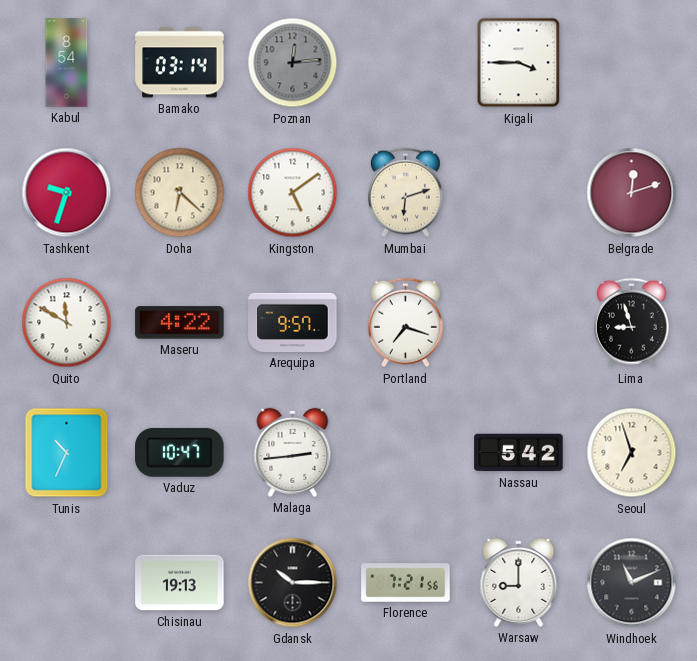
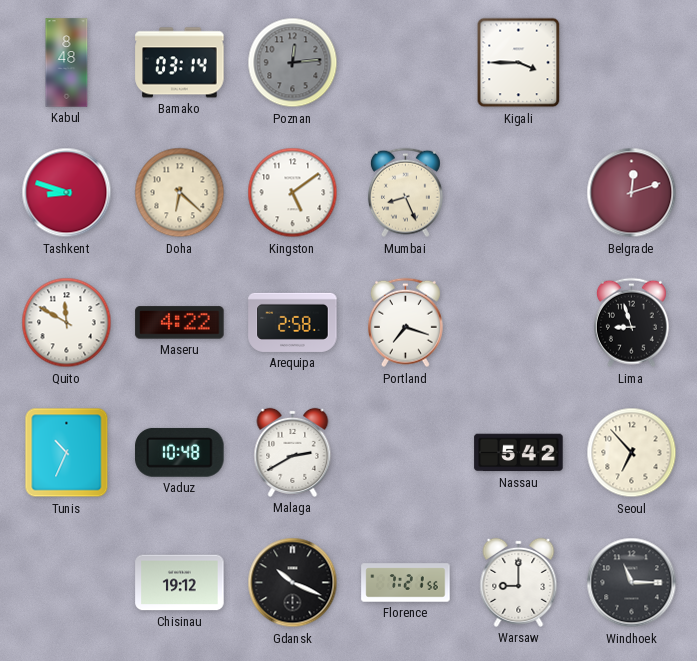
Kabul: 8:54 -> 8:48 (67, 63)
Tashkent: 9:33 -> 8:48 (67, 193)
Mumbai: 6:12 -> 8:26 (405, 193)
Arequipa: 9:57 -> 2:58 (293, 322)
Vaduz: 10:47 -> 10:48 (180, 452)
Malaga: 2:44 -> 2:40 (293, 452)
Seoul: 6:57 -> 6:53 (632, 453)
Chisinau: 19:13 -> 19:12 (180, 583)
Gdansk: 10:15 -> 10:19 (293, 583)
Windhoek: 11:11 -> 11:15 (632, 583)
